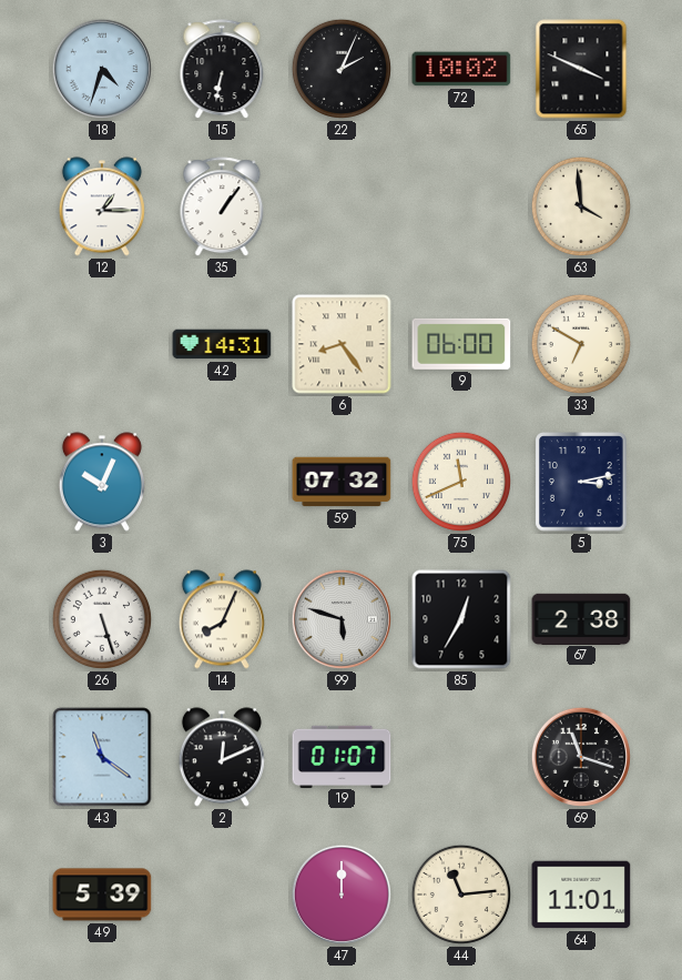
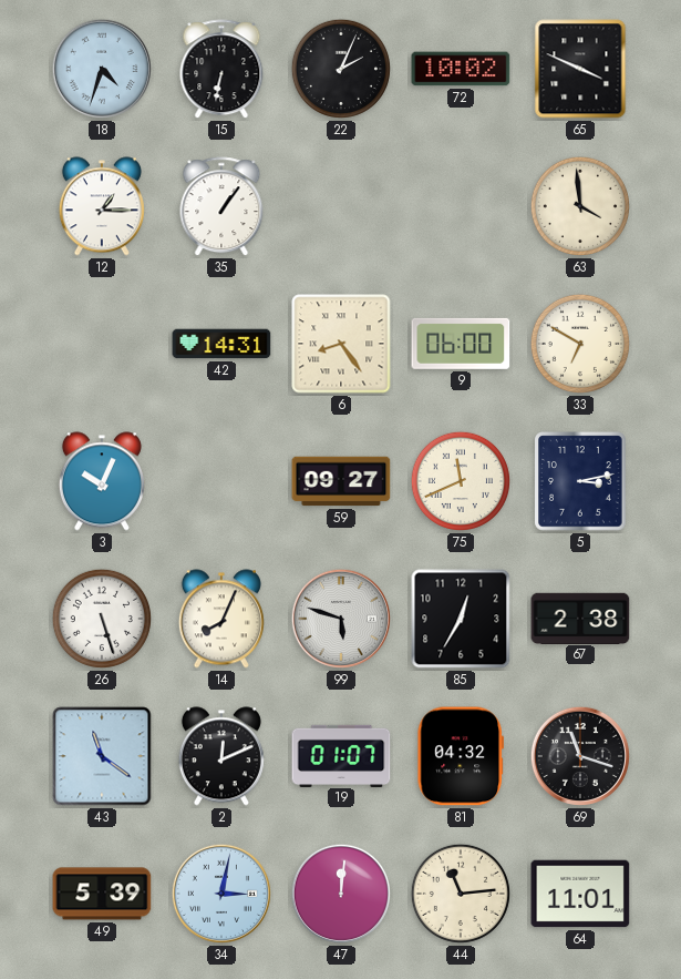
59: 07:32 -> 09:27 (341, 481)
81: none -> 04:32 (460, 756)
34: none -> 3:02 (221, 894)
47: 12:00 -> 12:01 (341, 894)
